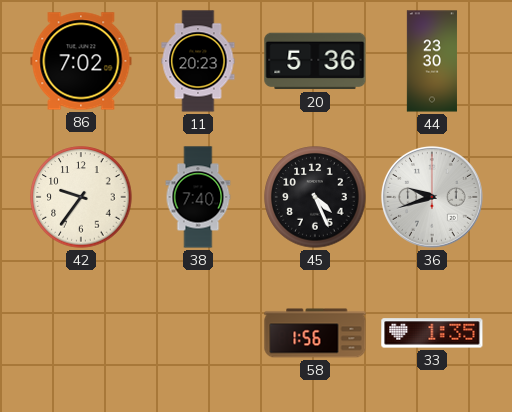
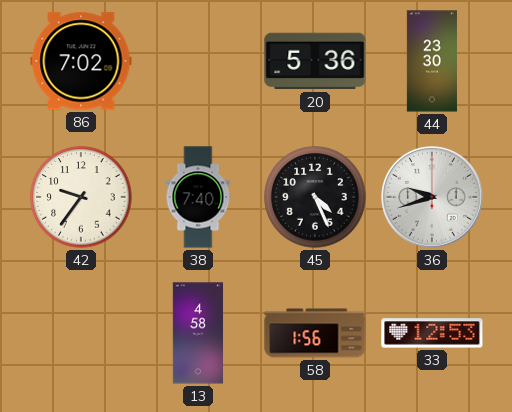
11: 20:23 -> none (198, 61)
13: none -> 4:58 (198, 333)
33: 1:35 -> 12:53 (432, 333)
